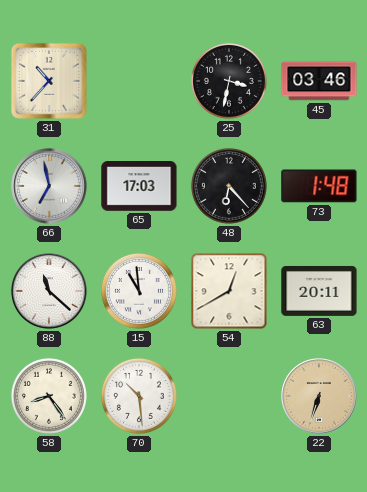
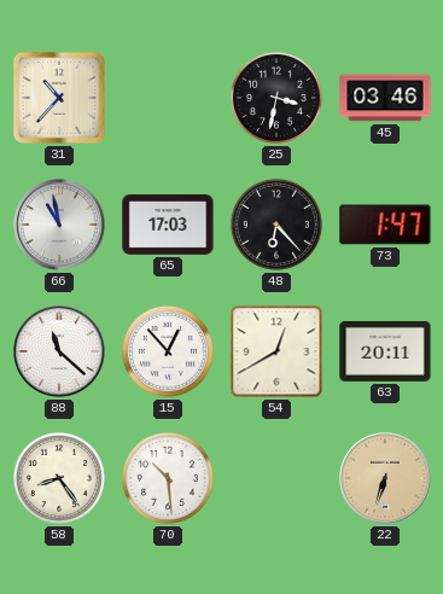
66: 6:58 -> 10:58 (59, 225)
73: 1:48 -> 1:47 (385, 225)
15: 10:59 -> 12:53 (168, 351)
